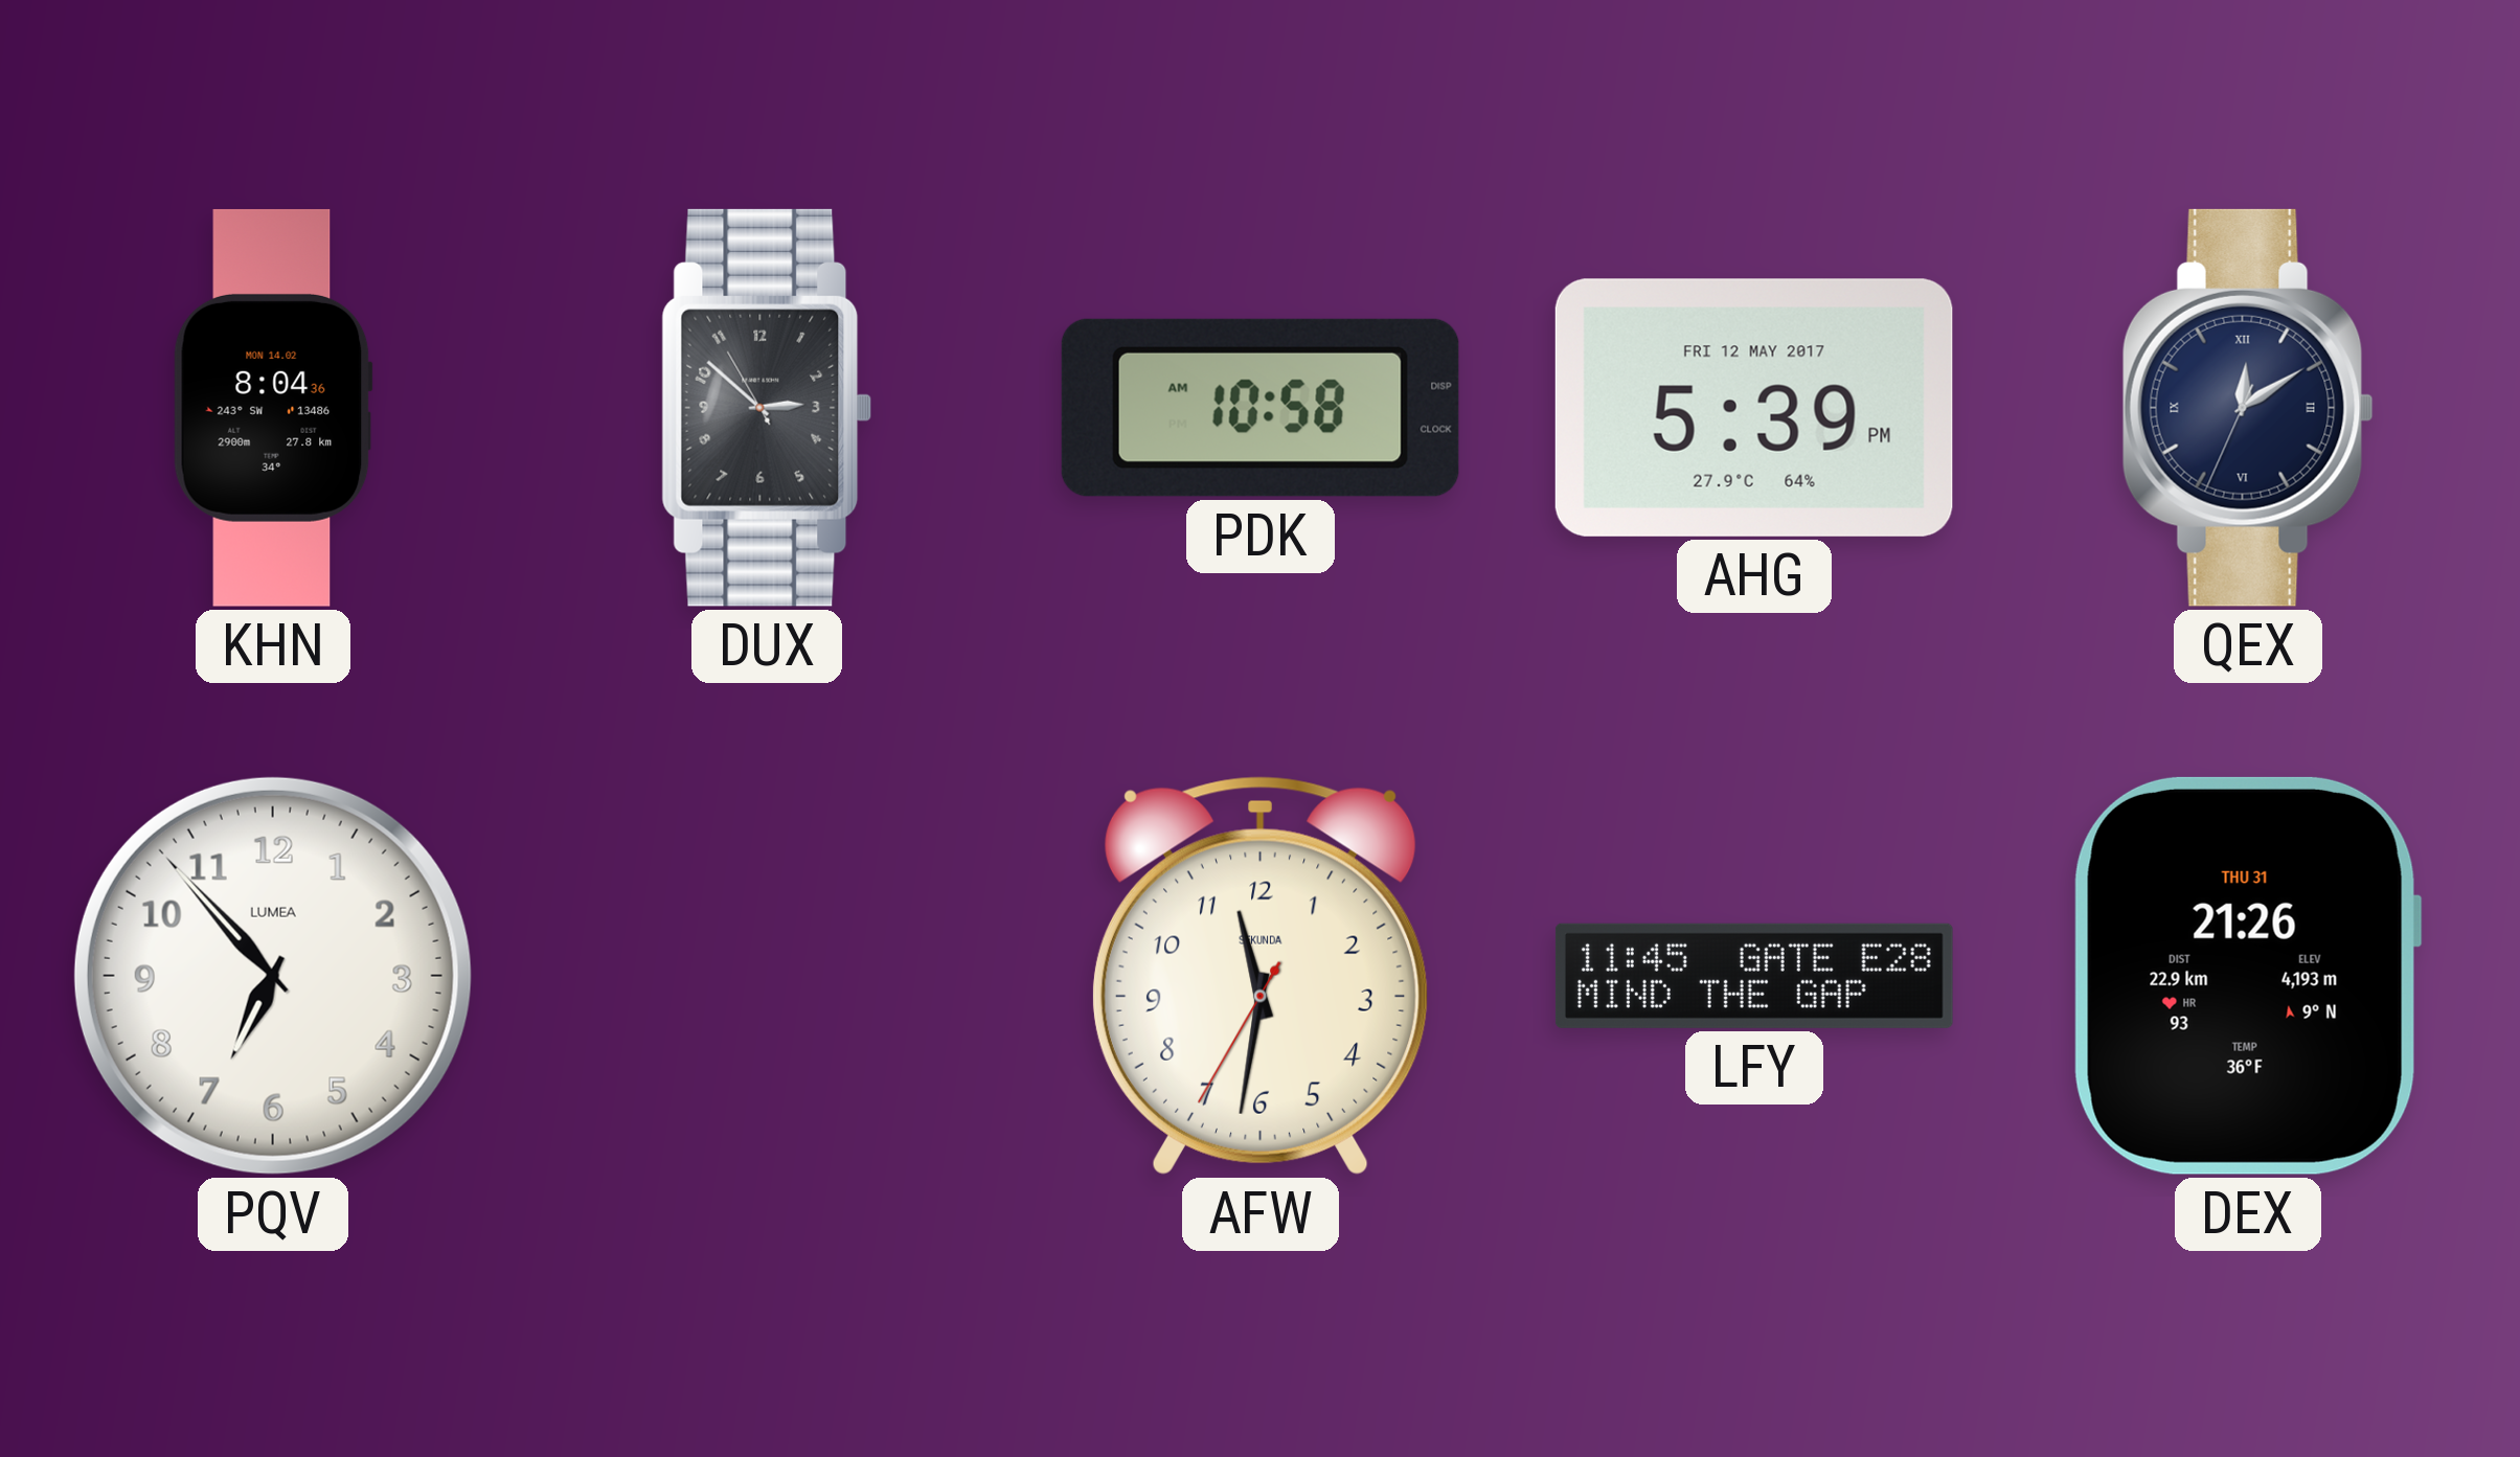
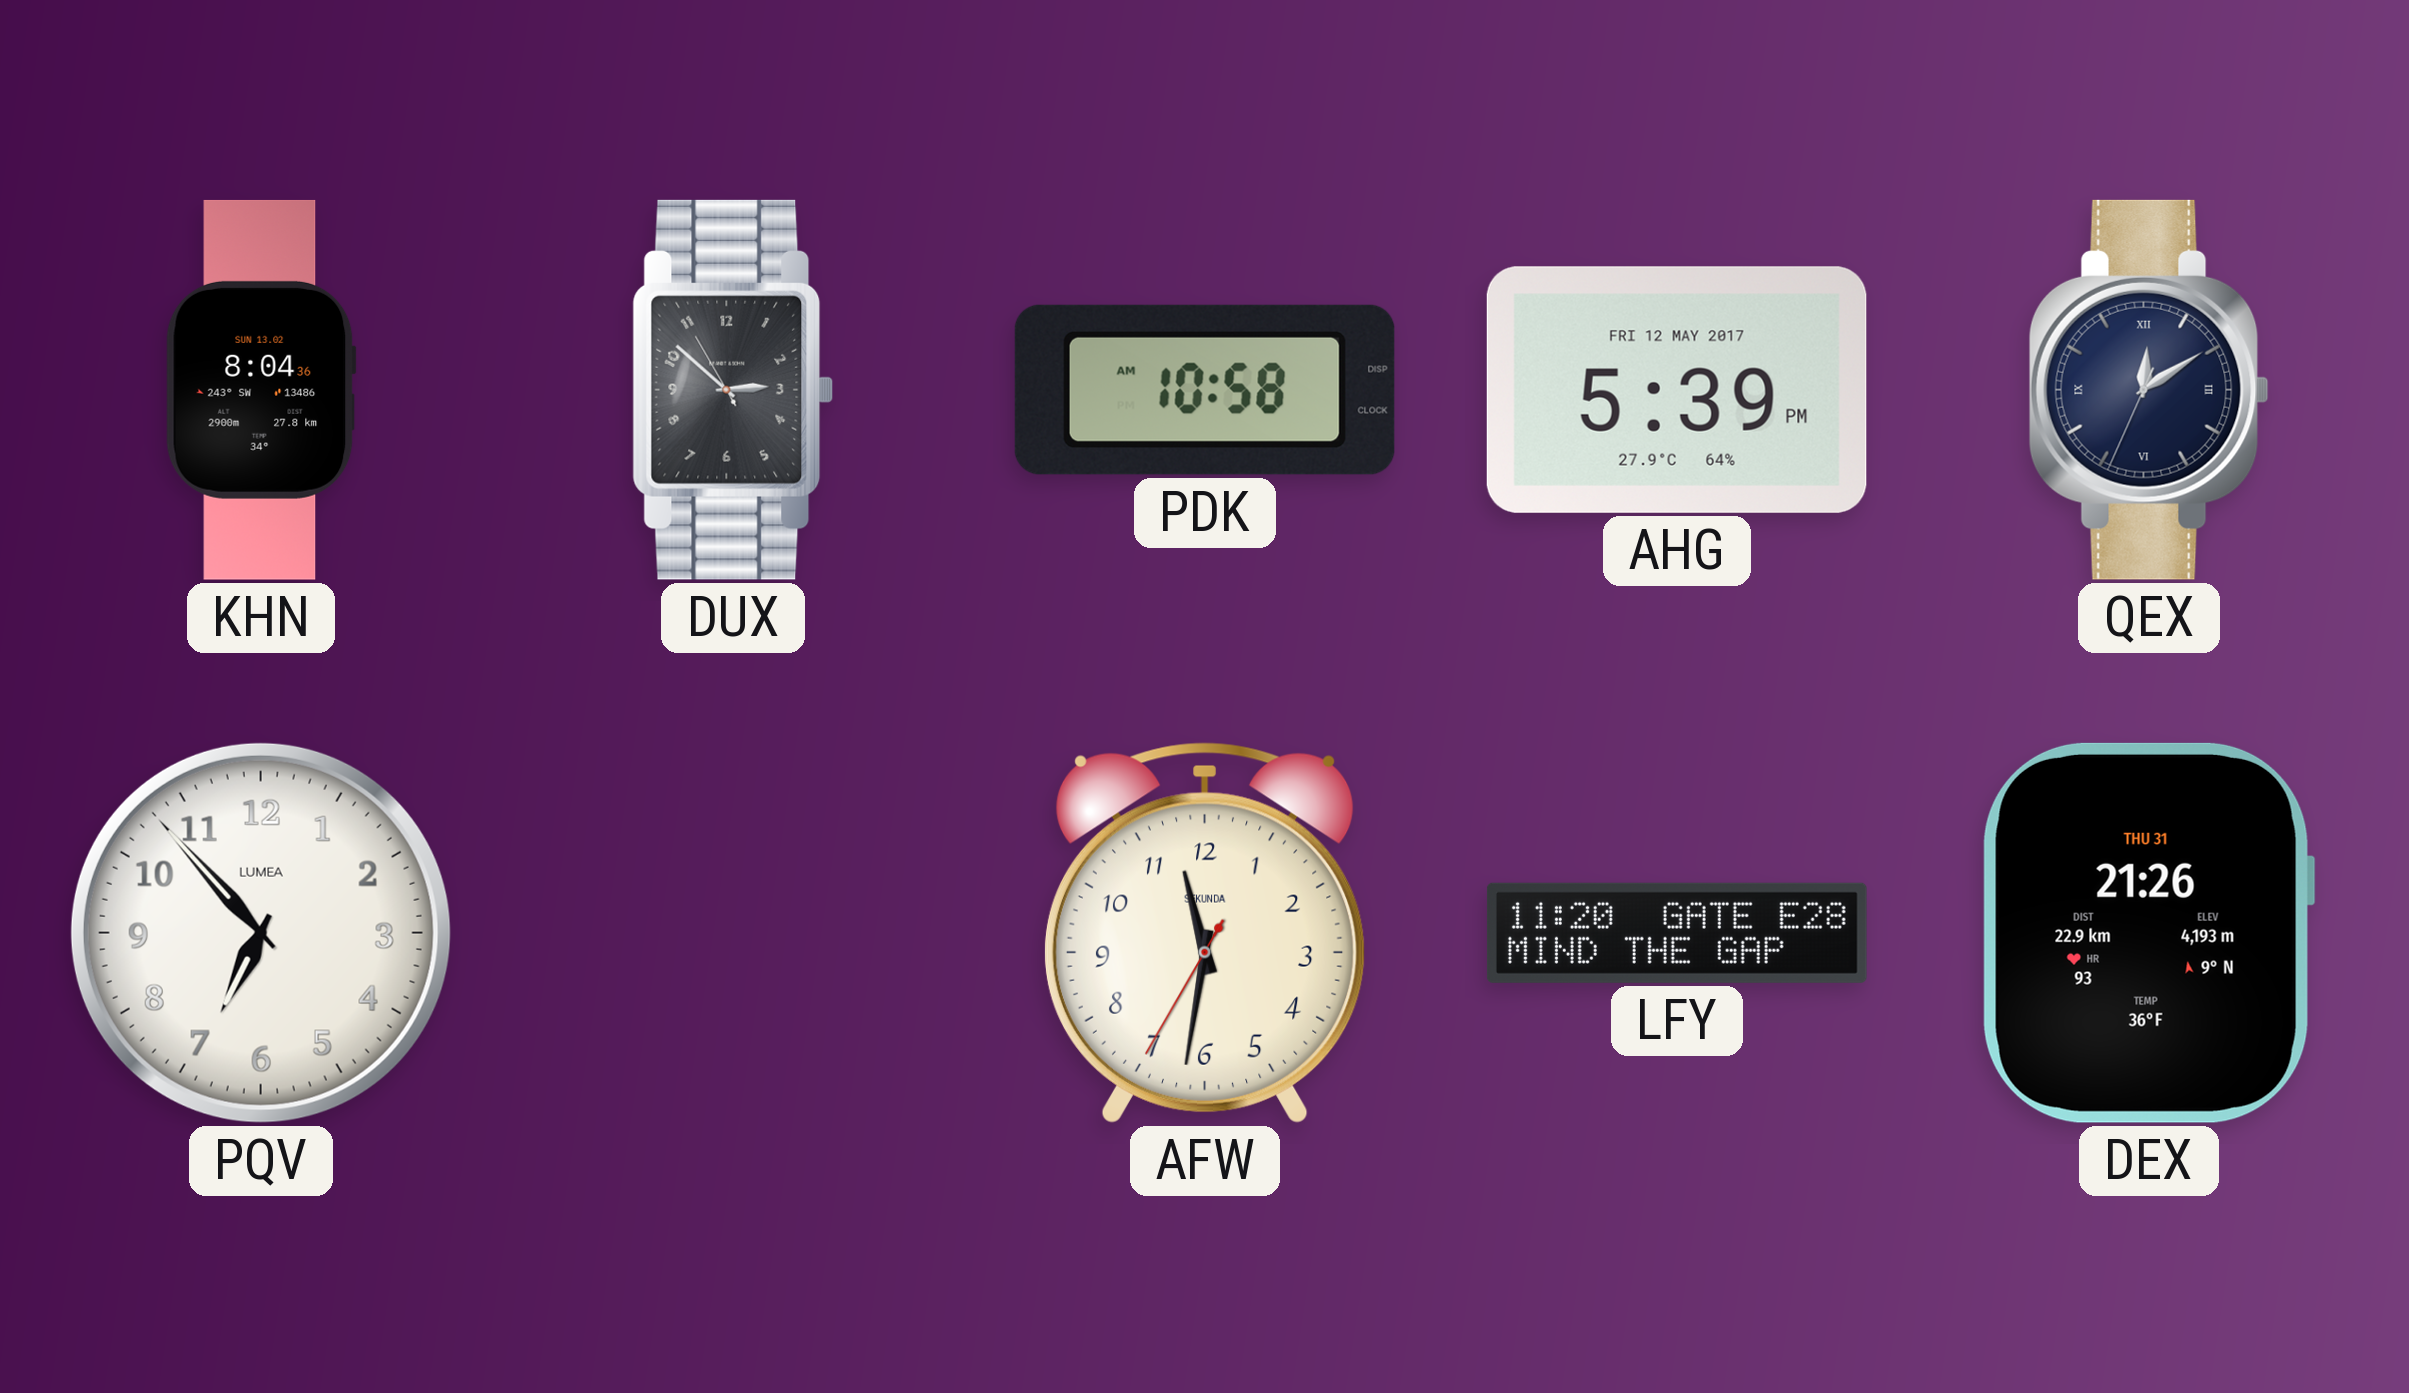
KHN date: MON 14.02 -> SUN 13.02 (261, 390)
LFY: 11:45 -> 11:20 (1677, 933)
